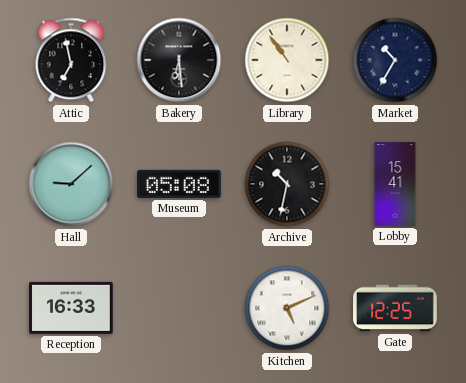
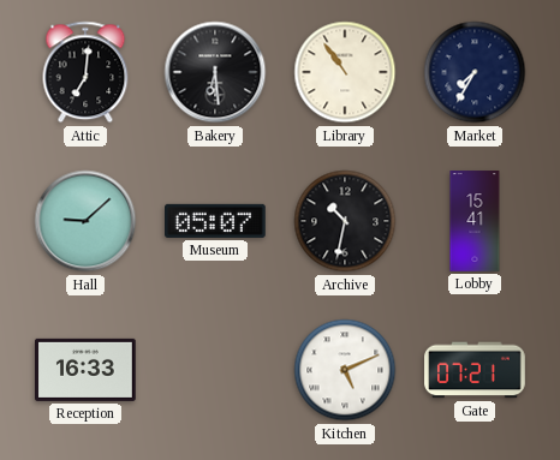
Attic: 6:58 -> 7:01 (85, 72)
Market: 10:35 -> 7:35 (475, 72)
Museum: 05:08 -> 05:07 (216, 221)
Gate: 12:25 -> 07:21 (475, 370)
